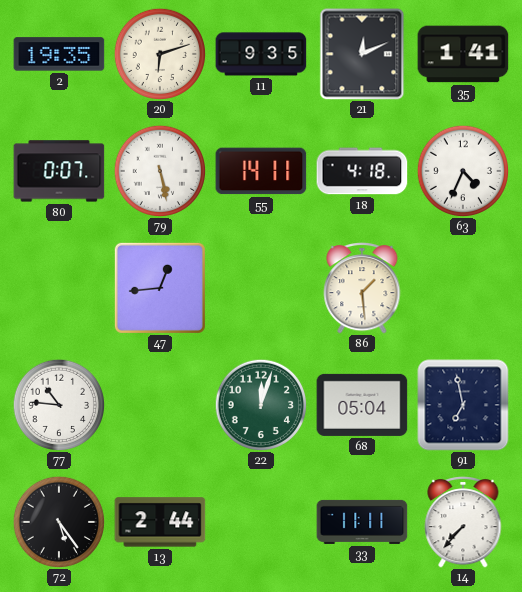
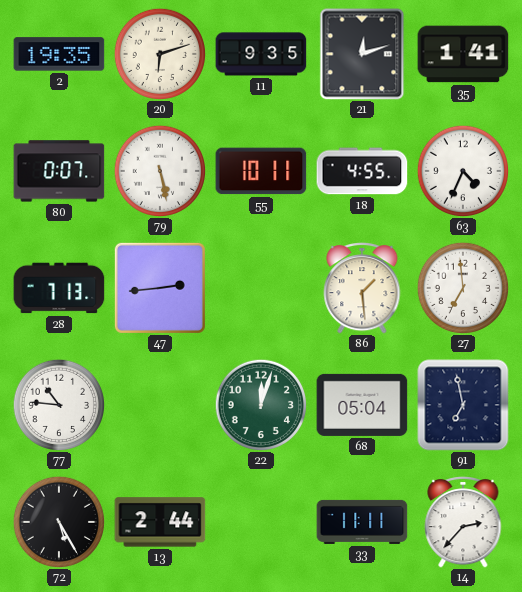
21: 12:11 -> 12:12 (362, 54)
55: 14:11 -> 10:11 (261, 171)
18: 4:18 -> 4:55 (362, 171)
28: none -> 7:13 (59, 288)
47: 12:44 -> 2:44 (160, 288)
27: none -> 6:59 (462, 287)
72: 5:24 -> 5:25 (58, 521)
14: 7:37 -> 2:37 (463, 523)
